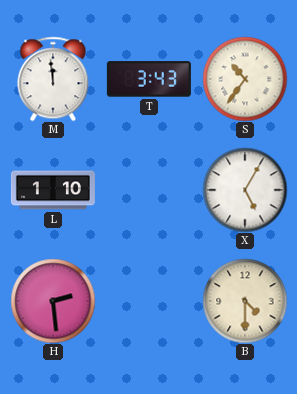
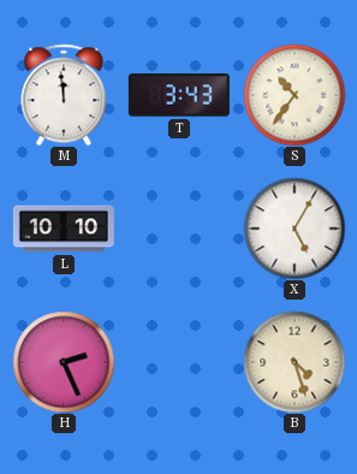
L: 1:10 -> 10:10 (64, 229)
H: 2:29 -> 2:26 (64, 362)
B: 4:30 -> 4:27 (294, 362)
